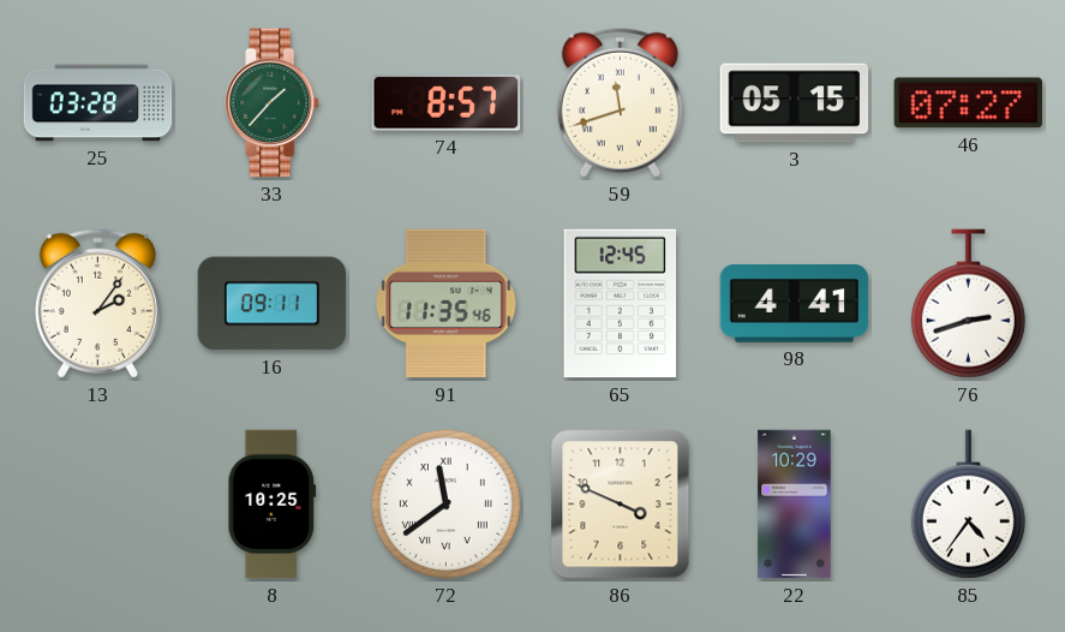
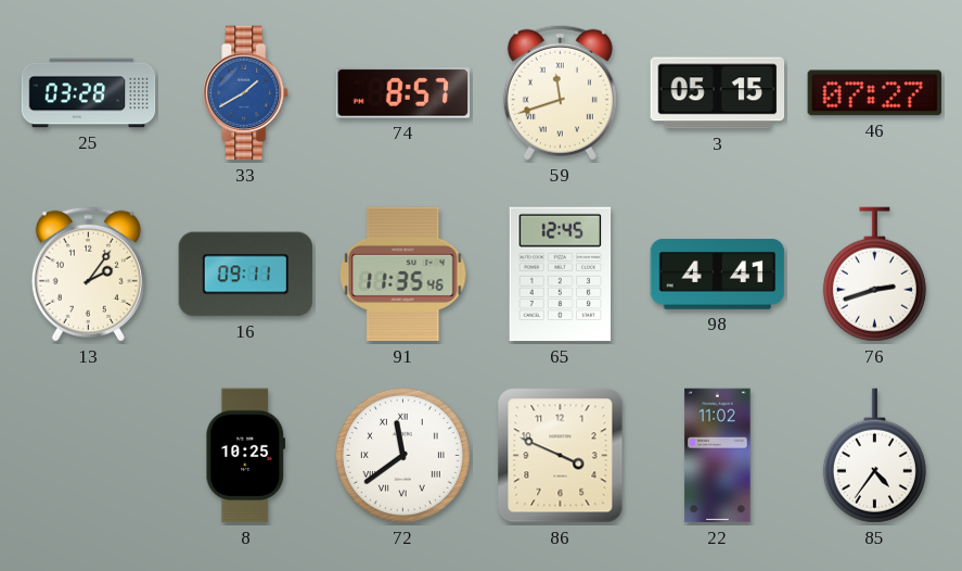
33: 1:37 -> 1:40 (246, 93)
33 dial: green -> blue (246, 93)
22: 10:29 -> 11:02 (718, 456)
